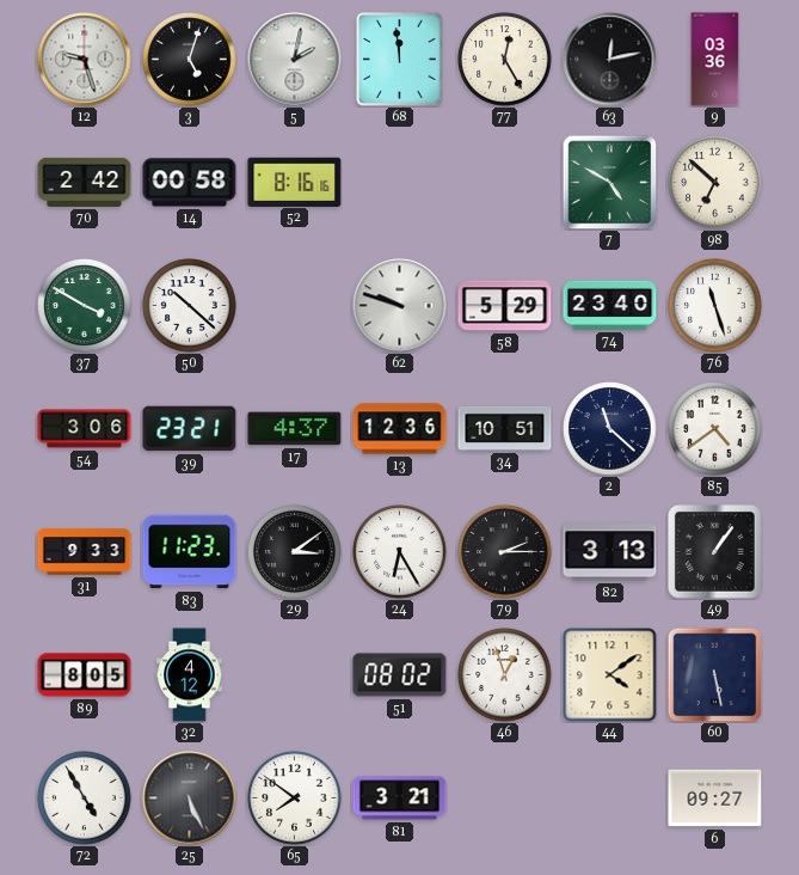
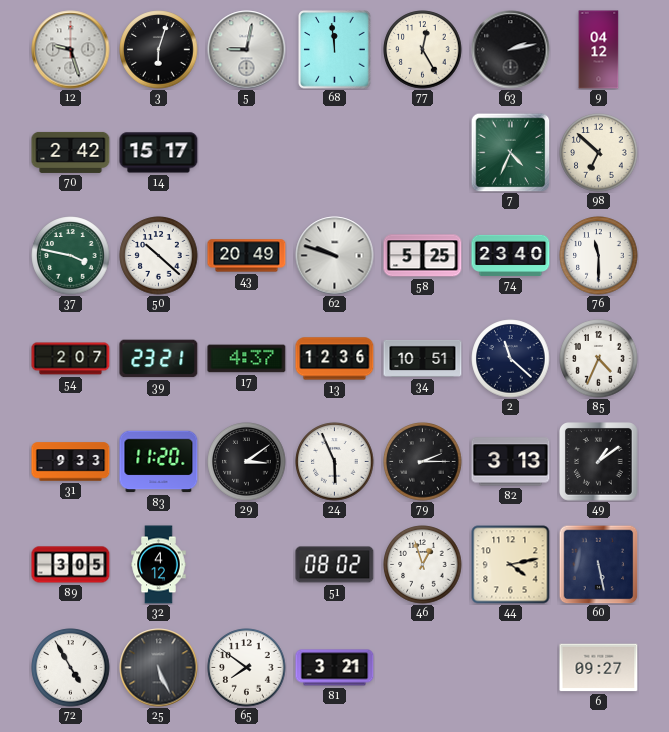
3: 5:03 -> 6:03 (159, 50)
5: 2:02 -> 9:02 (247, 50)
63: 12:13 -> 2:13 (511, 50)
9: 03:36 -> 04:12 (599, 50)
14: 00:58 -> 15:17 (159, 153)
52: 8:16 -> none (295, 182)
7: 4:50 -> 4:34 (510, 152)
37: 3:50 -> 3:47 (71, 256)
43: none -> 20:49 (247, 256)
58: 5:29 -> 5:25 (423, 256)
76: 11:27 -> 11:30 (599, 256)
54: 3:06 -> 2:07 (71, 359)
85: 4:39 -> 4:34 (599, 359)
83: 11:23 -> 11:20 (159, 462)
24: 6:25 -> 5:56 (335, 462)
49: 1:06 -> 1:09 (599, 462)
89: 8:05 -> 3:05 (71, 565)
44: 4:09 -> 4:13 (511, 565)
